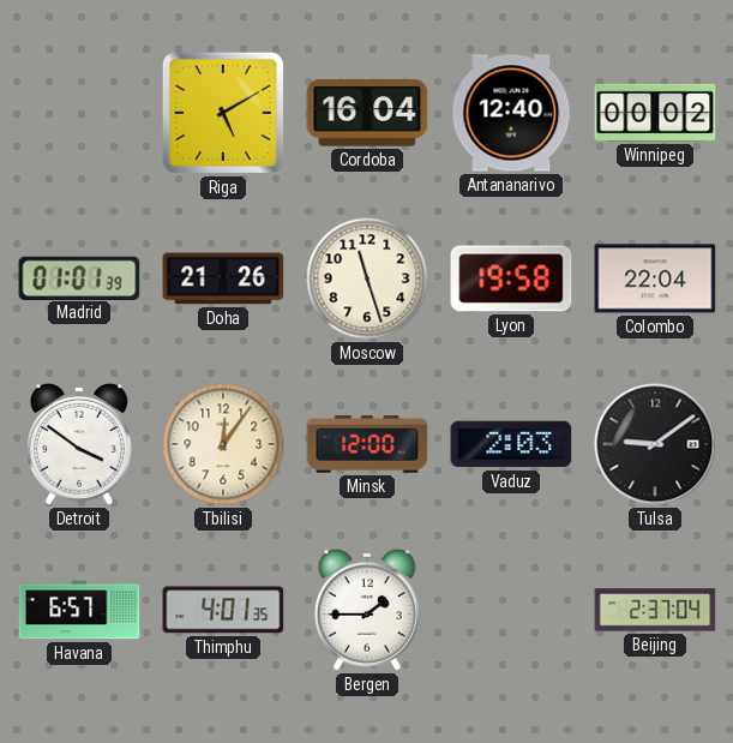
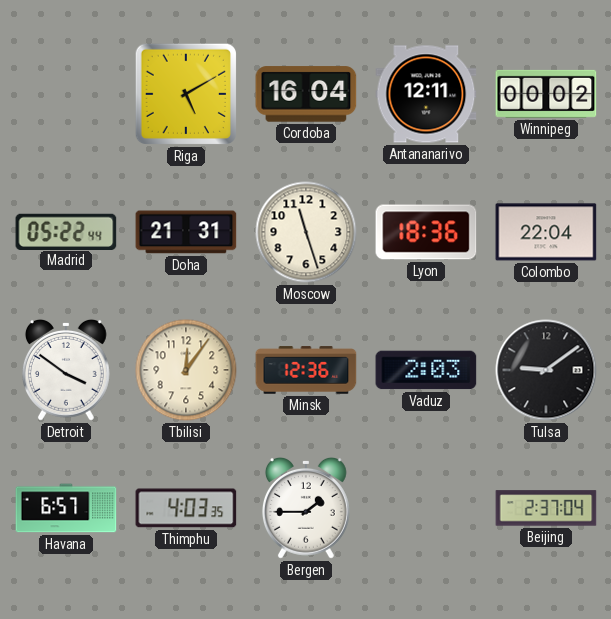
Antananarivo: 12:40 -> 12:11 (426, 94)
Madrid: 01:01 -> 05:22 (66, 231)
Doha: 21:26 -> 21:31 (186, 232)
Lyon: 19:58 -> 18:36 (426, 232)
Minsk: 12:00 -> 12:36 (306, 370)
Thimphu: 4:01 -> 4:03 (186, 508)
